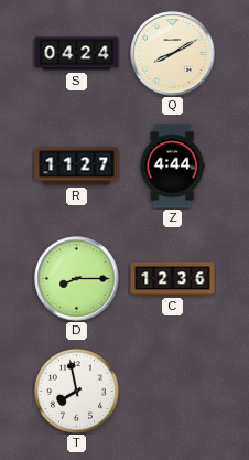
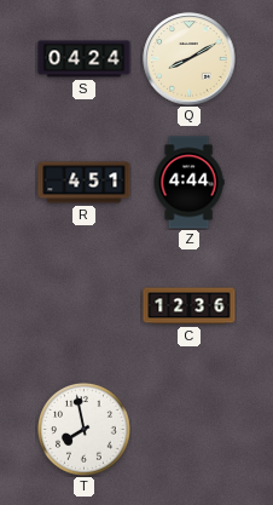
R: 11:27 -> 4:51 (85, 183)
D: 8:15 -> none (77, 279)
